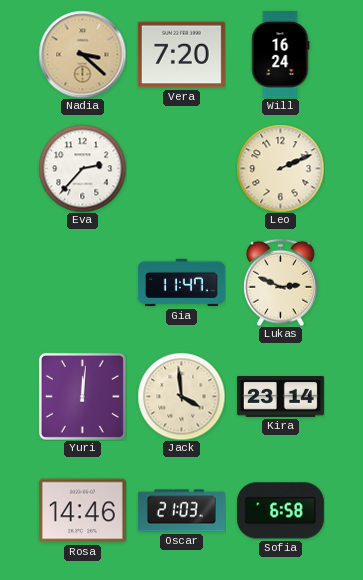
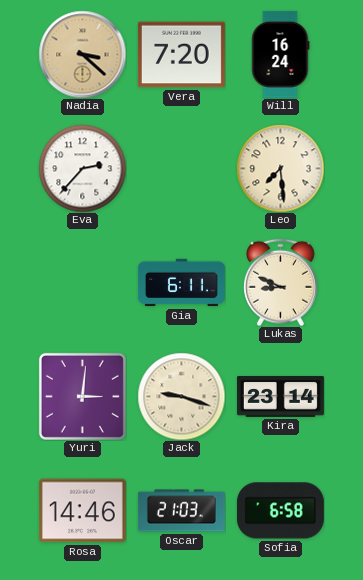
Leo: 2:11 -> 7:29 (280, 168)
Gia: 11:47 -> 6:11 (181, 283)
Lukas: 2:49 -> 8:49 (281, 282)
Yuri: 12:01 -> 3:01 (82, 396)
Jack: 3:59 -> 9:18 (181, 396)
